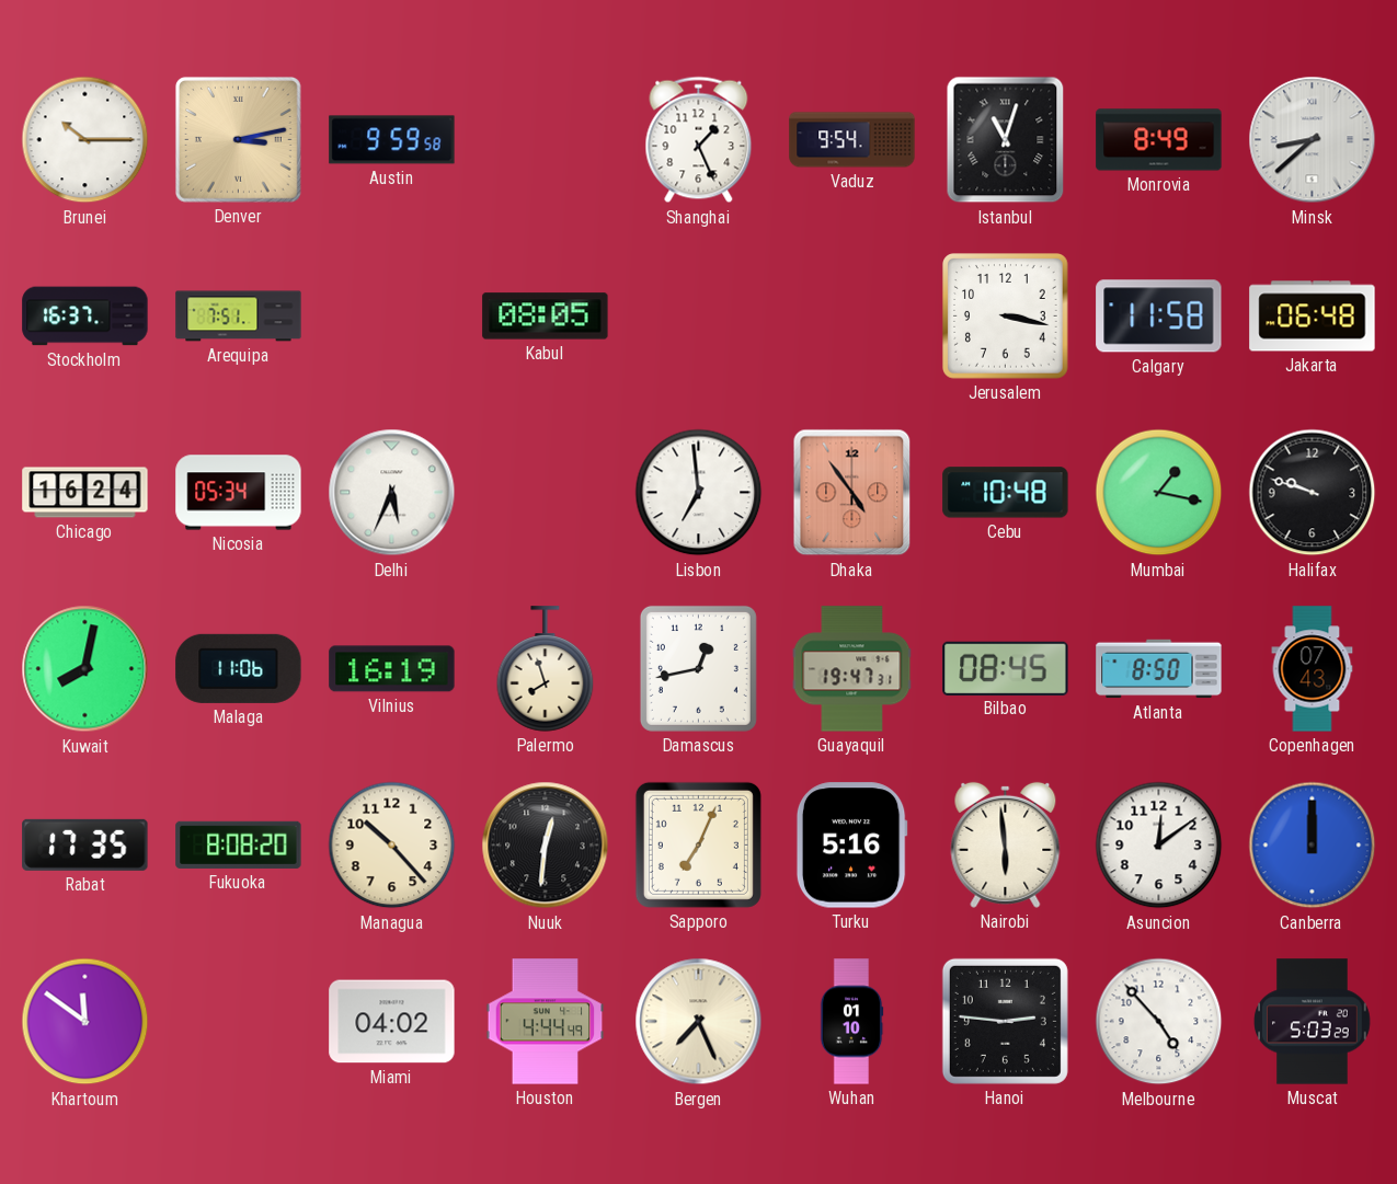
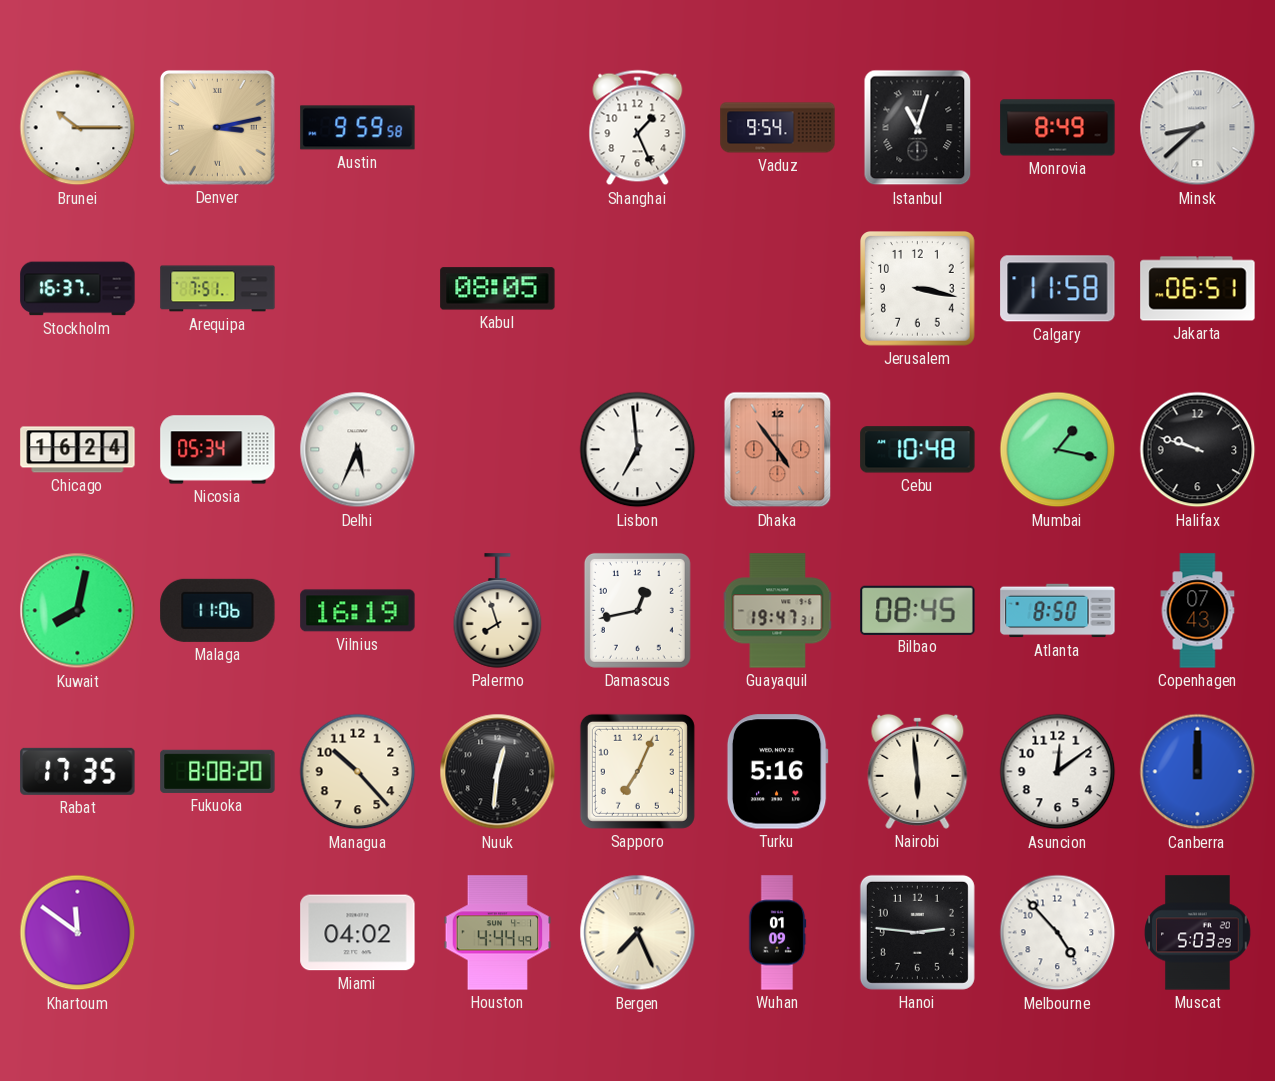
Jakarta: 06:48 -> 06:51 (1198, 289)
Wuhan: 01:10 -> 01:09 (777, 933)
